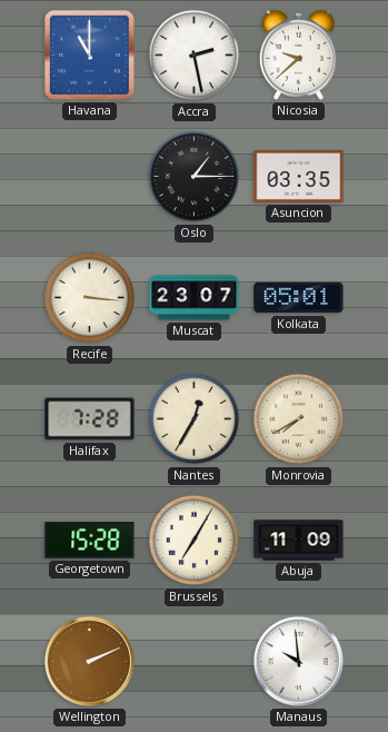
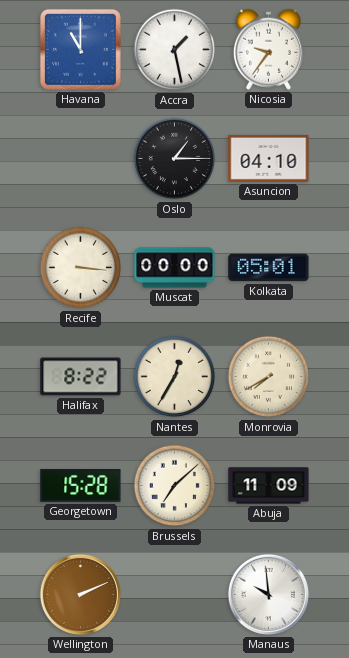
Accra: 2:28 -> 1:28 (175, 50)
Nicosia: 9:38 -> 9:36 (268, 49)
Asuncion: 03:35 -> 04:10 (269, 158)
Muscat: 23:07 -> 00:00 (175, 268)
Halifax: 7:28 -> 8:22 (81, 377)
Brussels: 7:05 -> 7:08 (175, 486)
